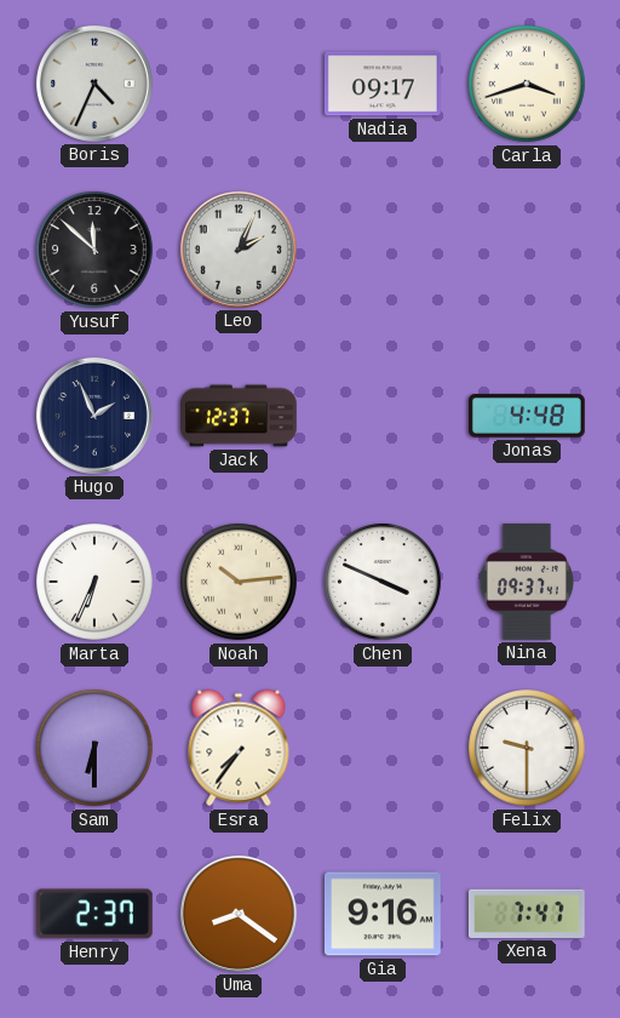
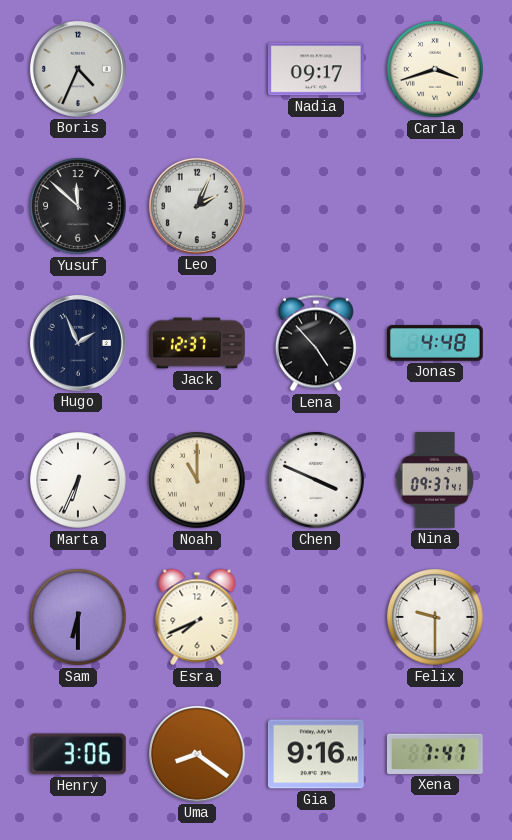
Lena: none -> 4:53 (316, 343)
Noah: 10:14 -> 11:00 (198, 481)
Esra: 7:36 -> 7:41 (197, 617)
Henry: 2:37 -> 3:06 (78, 754)
